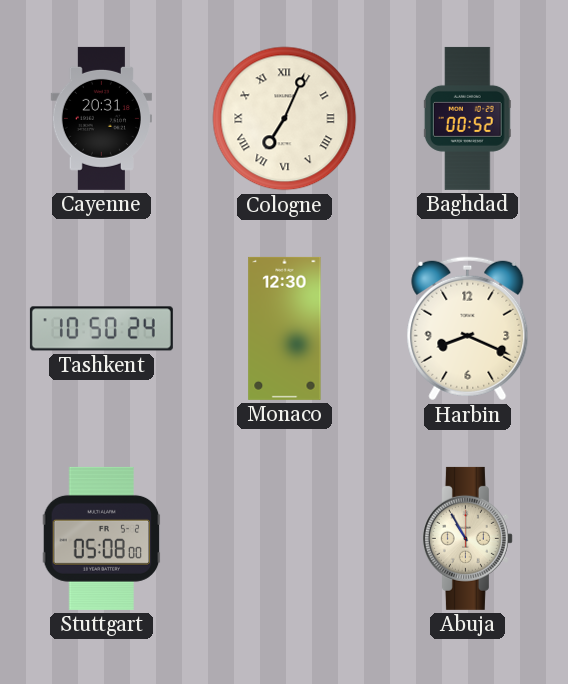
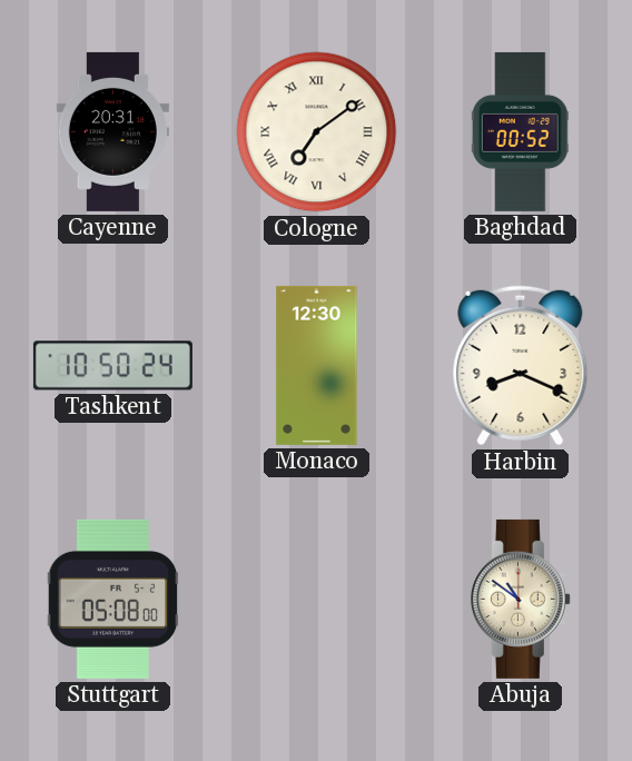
Cologne: 7:04 -> 7:09 (317, 132)
Abuja: 10:55 -> 10:51 (520, 599)
